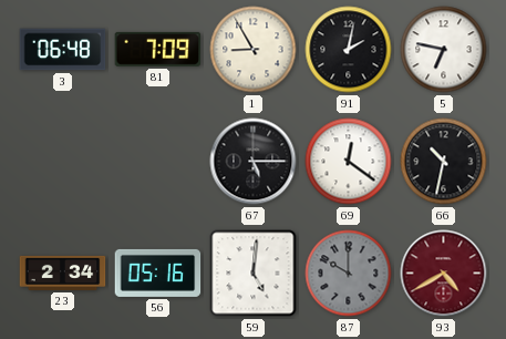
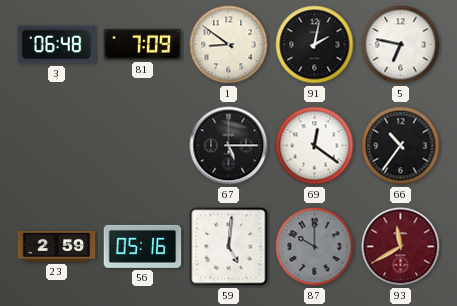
1: 8:55 -> 8:51 (229, 45)
66: 10:32 -> 10:36 (401, 146)
23: 2:34 -> 2:59 (57, 246)
93: 4:40 -> 11:40 (401, 247)
